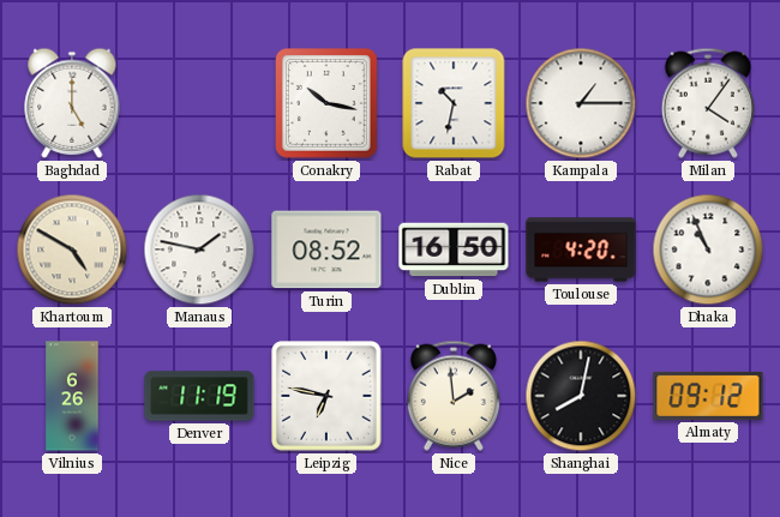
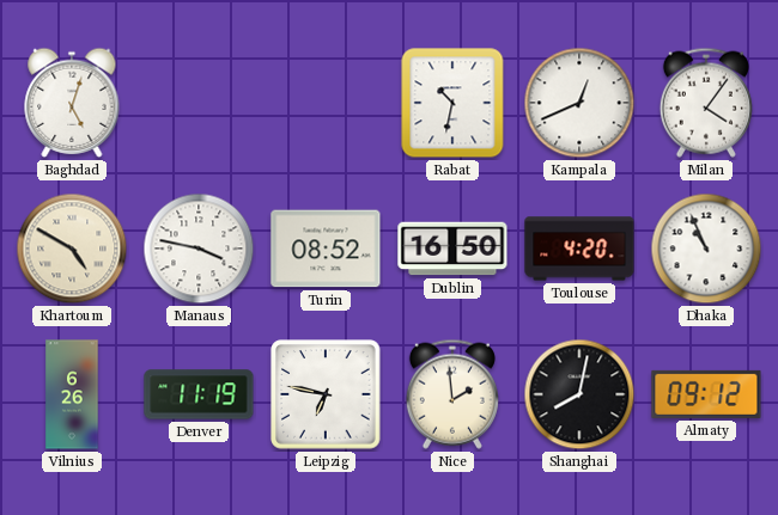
Baghdad: 5:00 -> 5:03 (72, 103)
Conakry: 10:17 -> none (328, 104)
Kampala: 1:15 -> 12:41 (579, 103)
Manaus: 1:47 -> 3:47 (199, 249)
